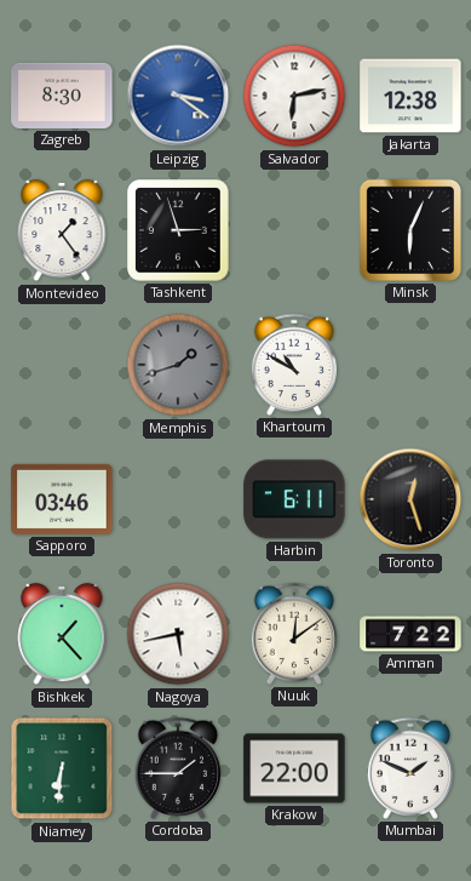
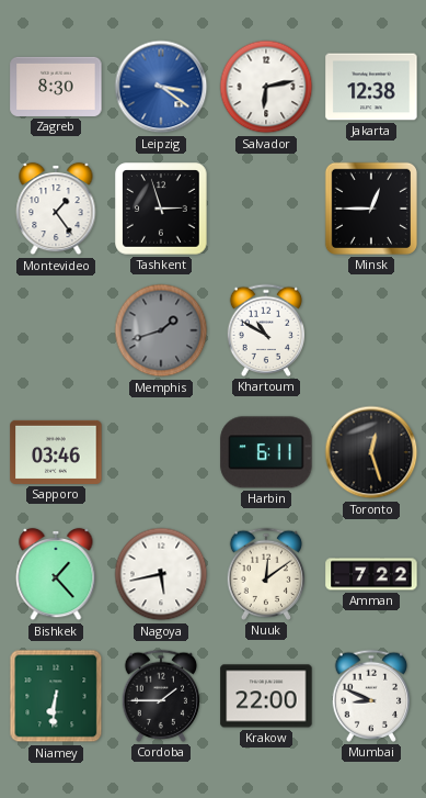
Minsk: 6:04 -> 12:45 (371, 209)
Mumbai: 1:49 -> 8:49 (371, 696)
